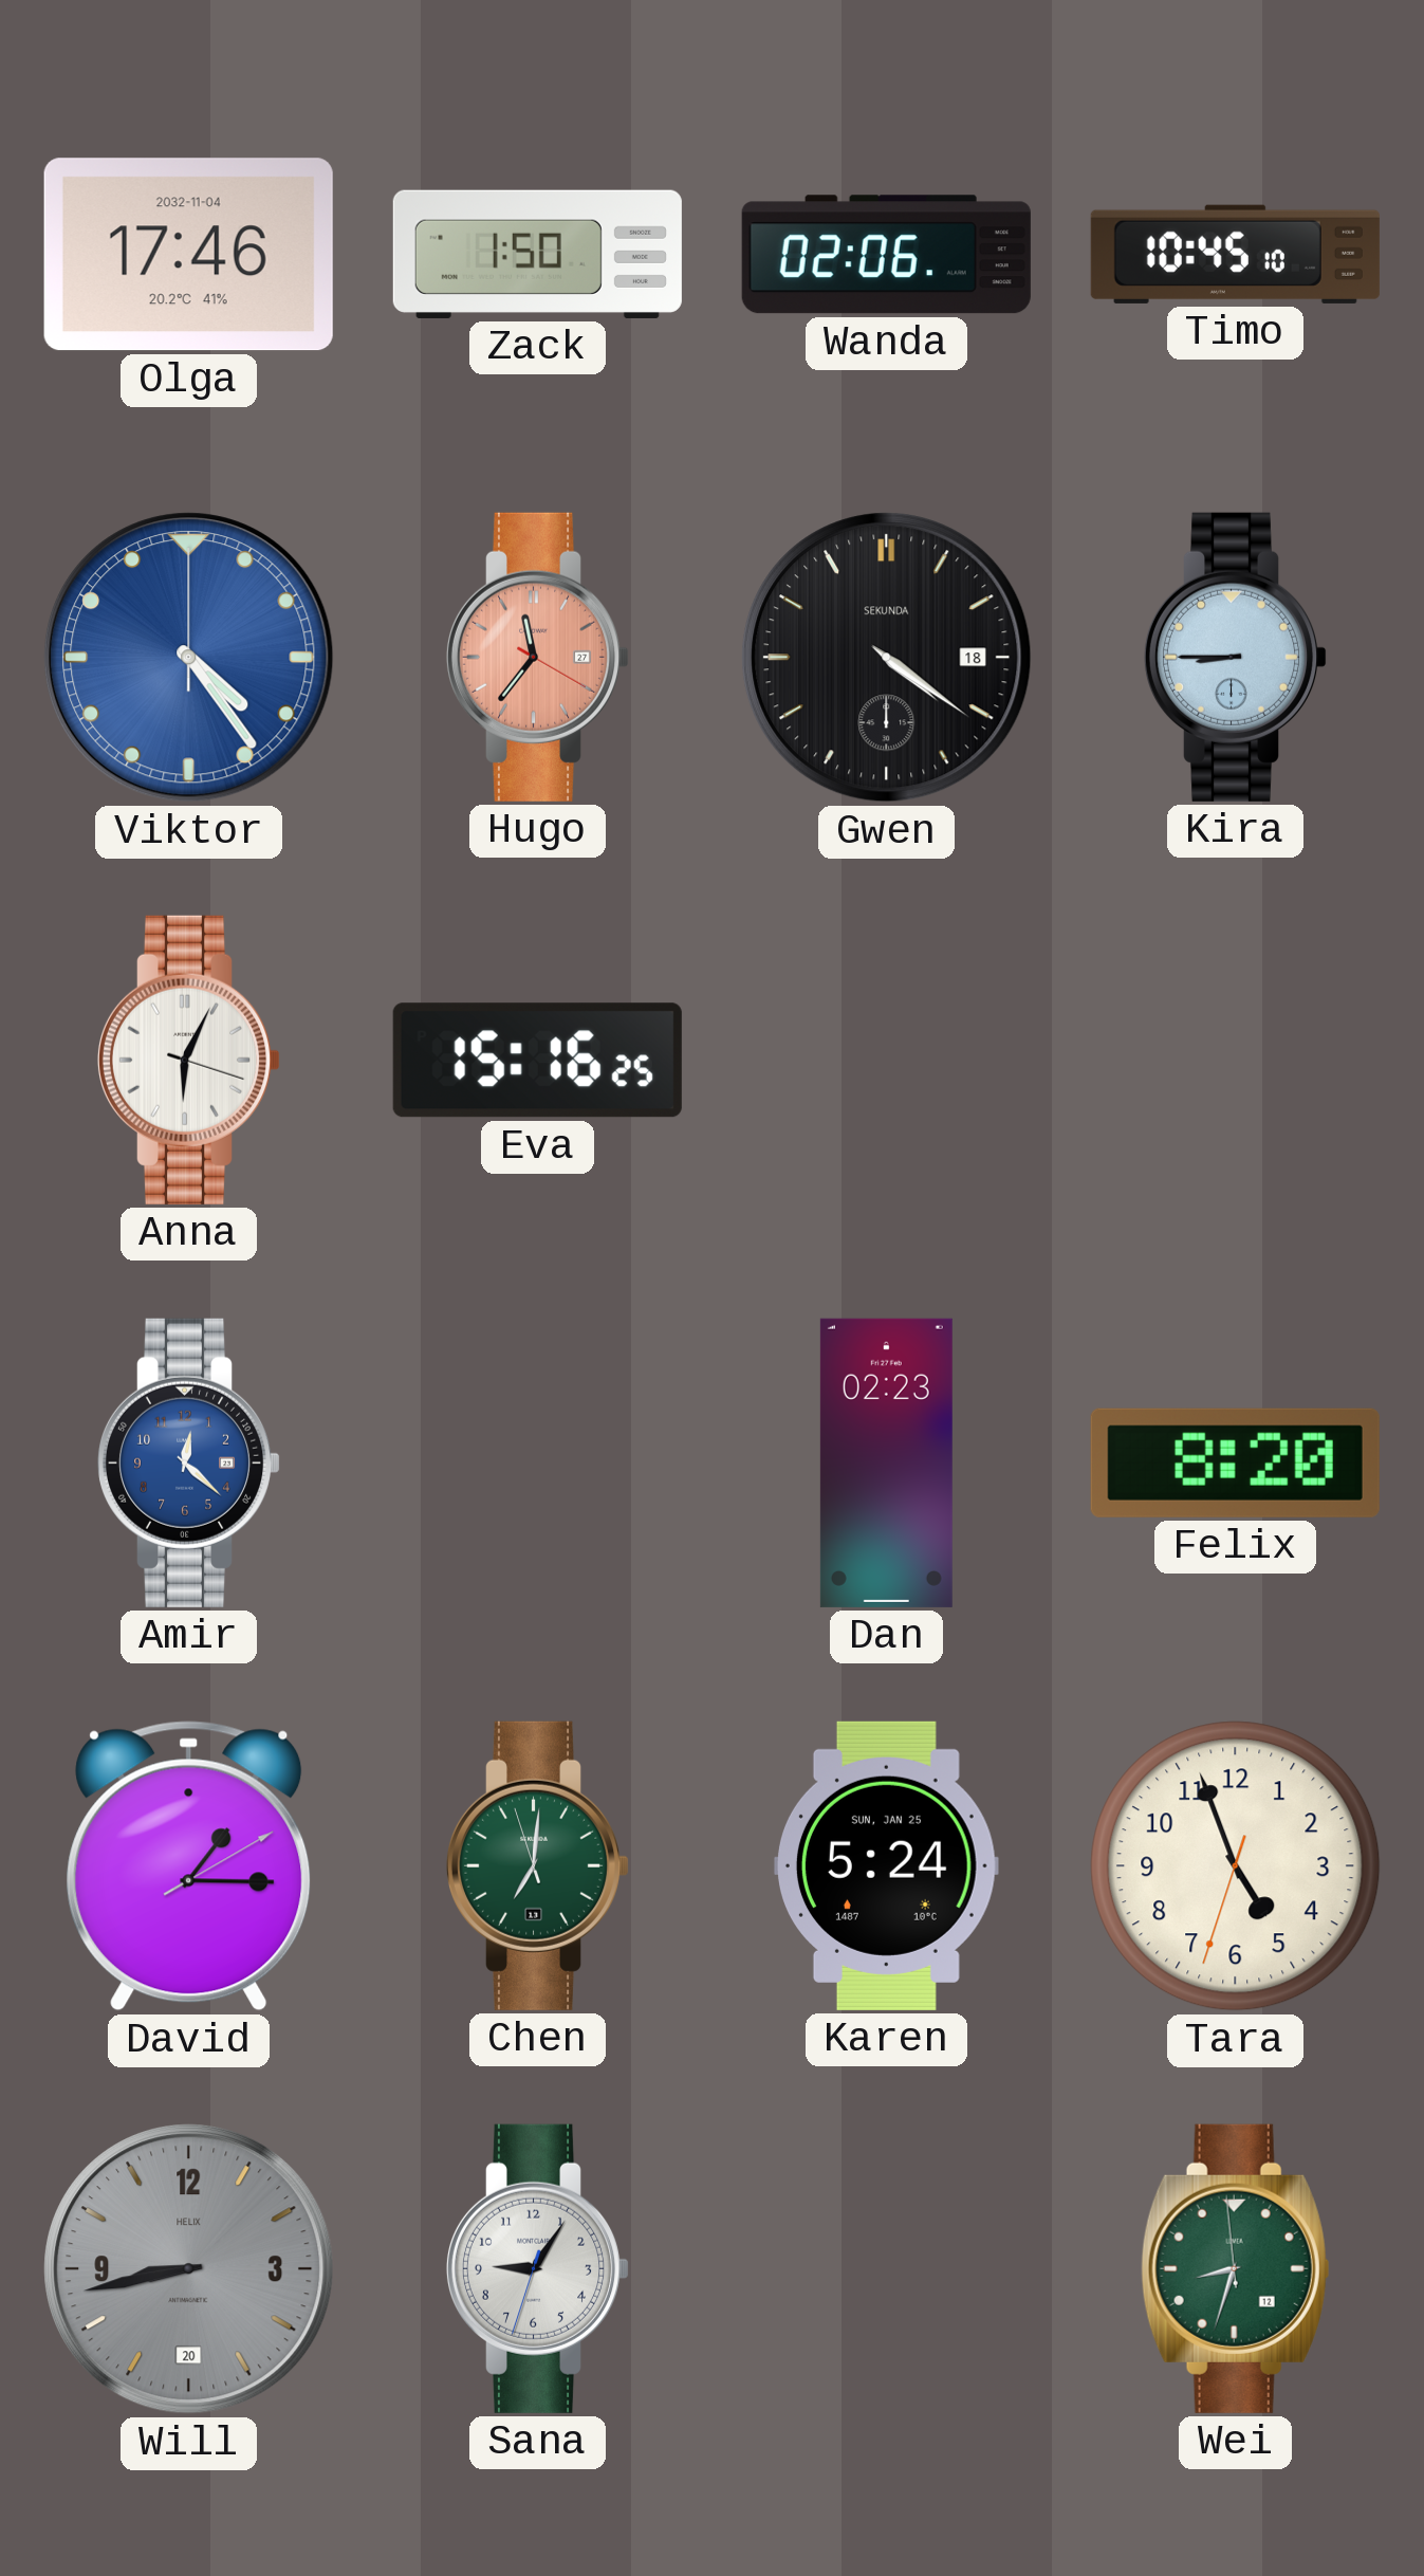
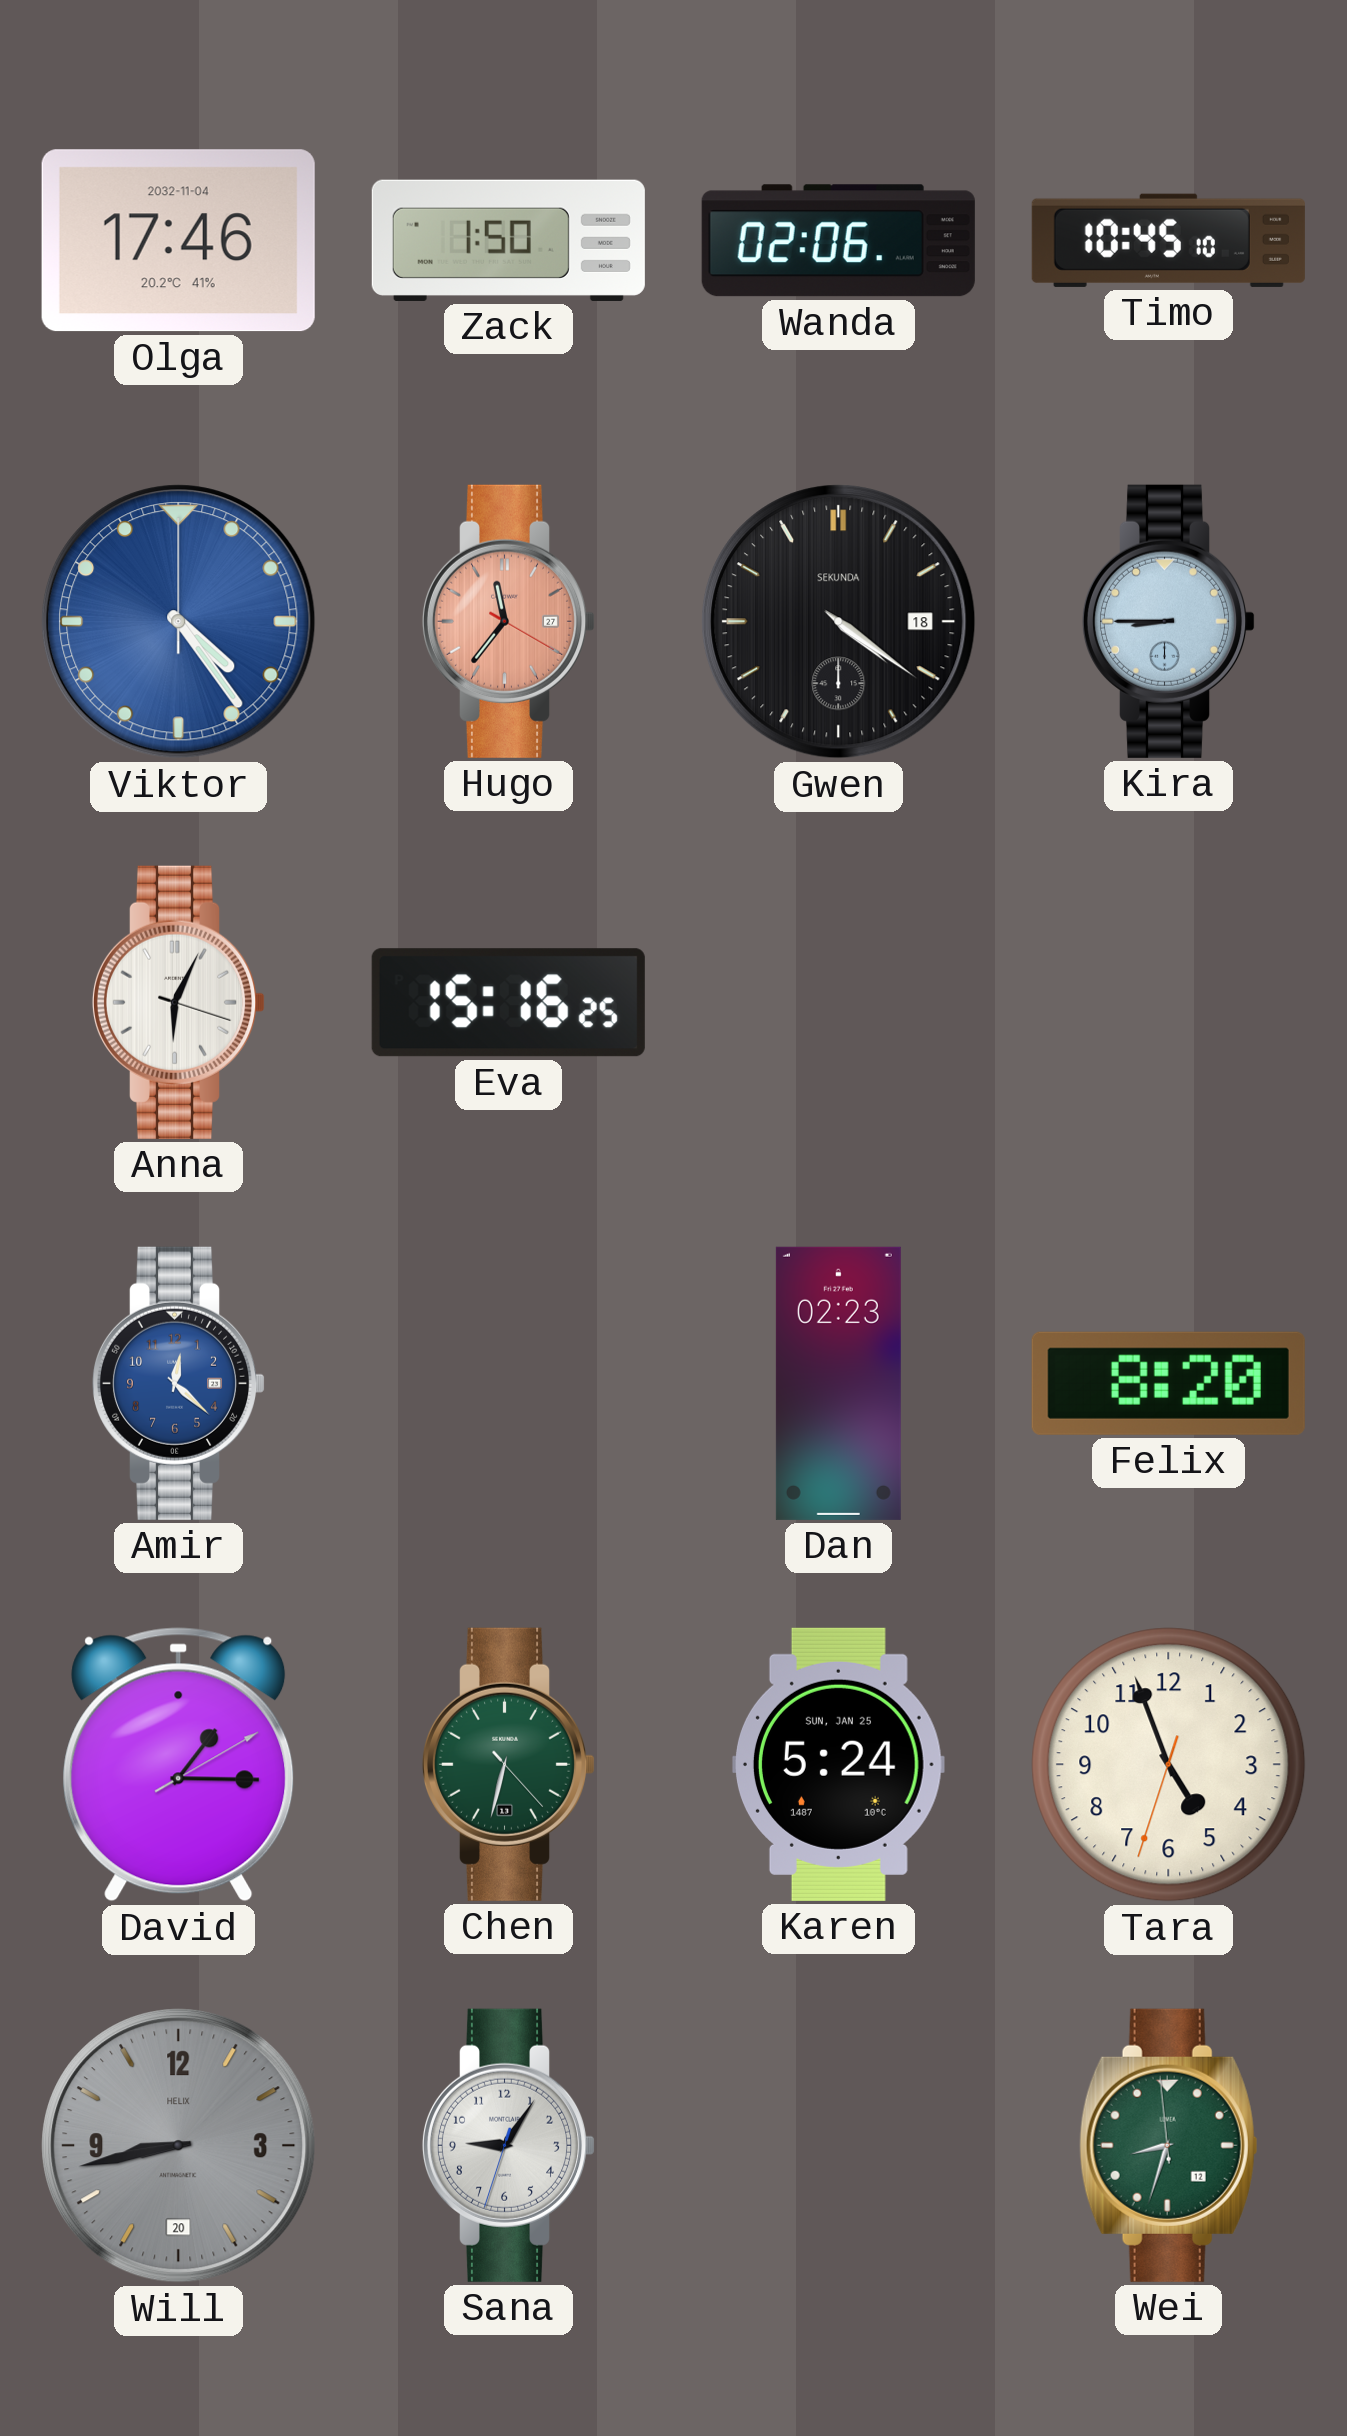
Chen: 7:00 -> 6:32 (509, 1764)
